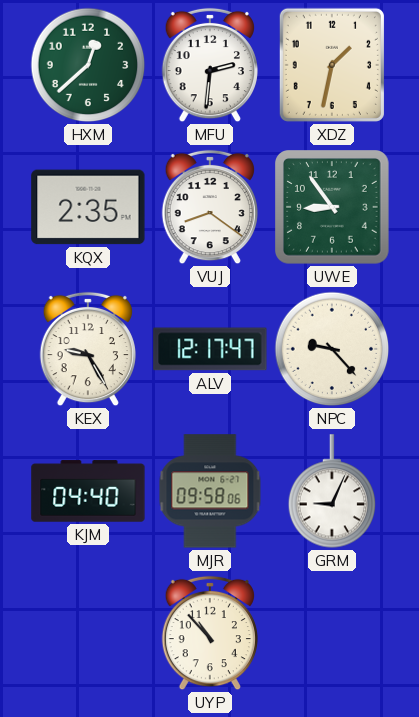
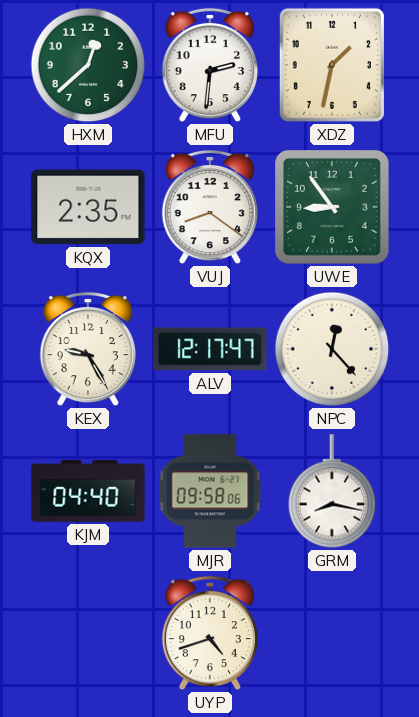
NPC: 9:23 -> 12:23 (332, 349)
GRM: 9:04 -> 8:17 (332, 491)
UYP: 10:53 -> 4:42 (210, 633)
